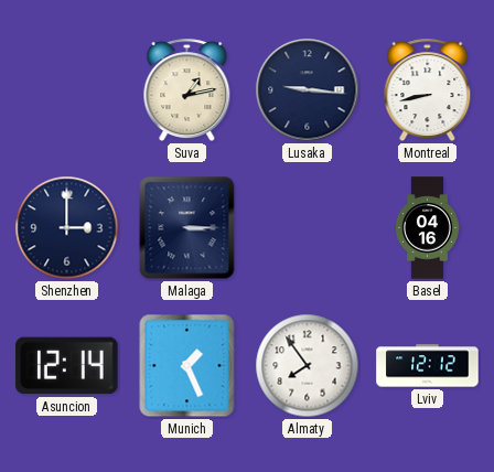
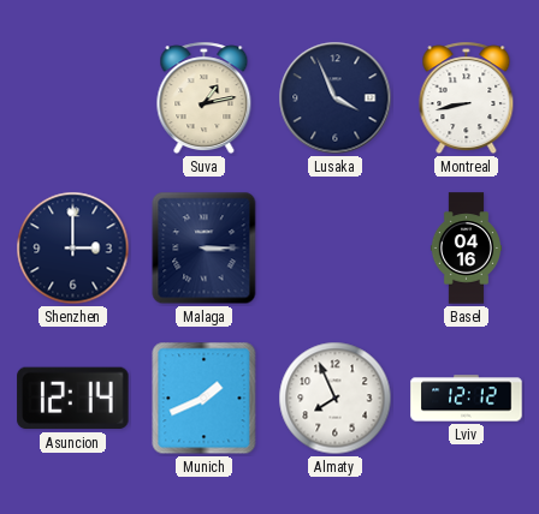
Lusaka: 9:16 -> 3:56 (336, 98)
Munich: 1:26 -> 1:41 (205, 399)
Almaty: 7:54 -> 7:56 (336, 399)
